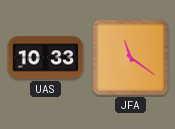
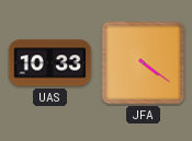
JFA: 11:21 -> 4:21 (144, 63)
